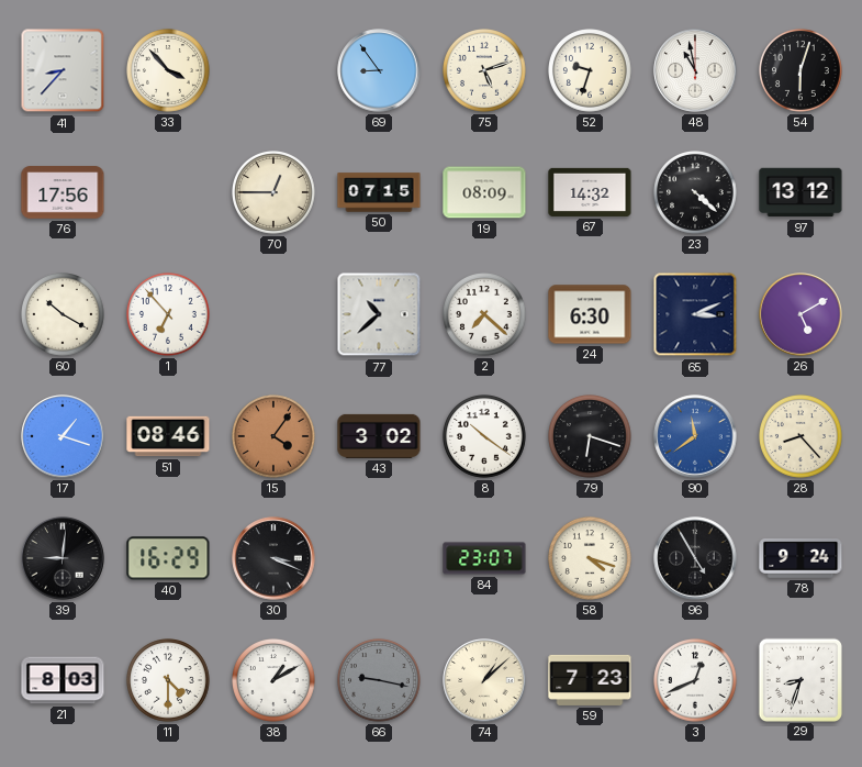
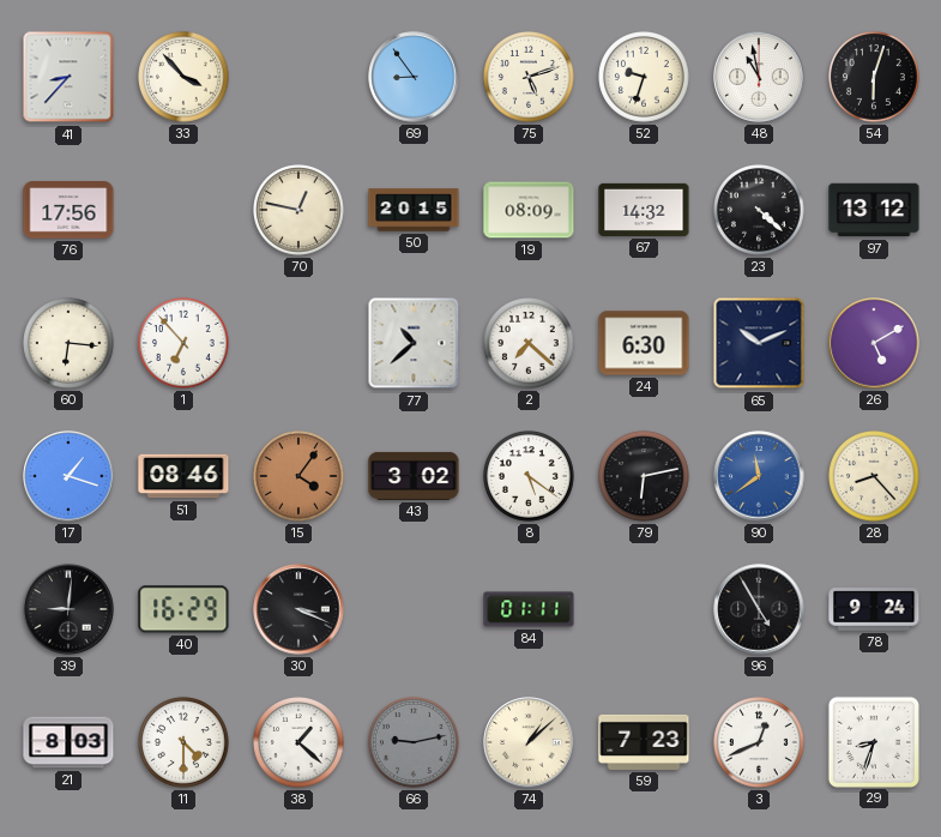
70: 12:45 -> 12:47 (300, 211)
50: 07:15 -> 20:15 (414, 210)
60: 10:20 -> 6:16 (70, 344)
65: 3:11 -> 10:11 (759, 343)
8: 10:21 -> 5:21 (530, 477)
79: 6:18 -> 6:13 (645, 477)
84: 23:07 -> 01:11 (529, 609)
58: 4:18 -> none (591, 559)
38: 1:10 -> 1:22 (300, 743)
66: 9:17 -> 9:13 (415, 743)
